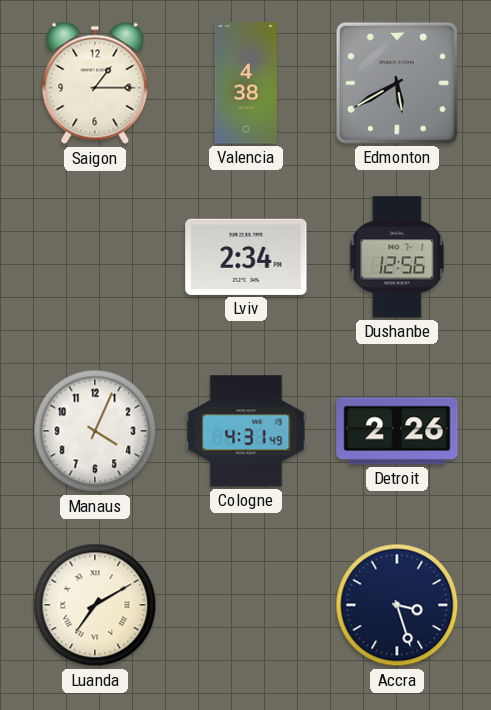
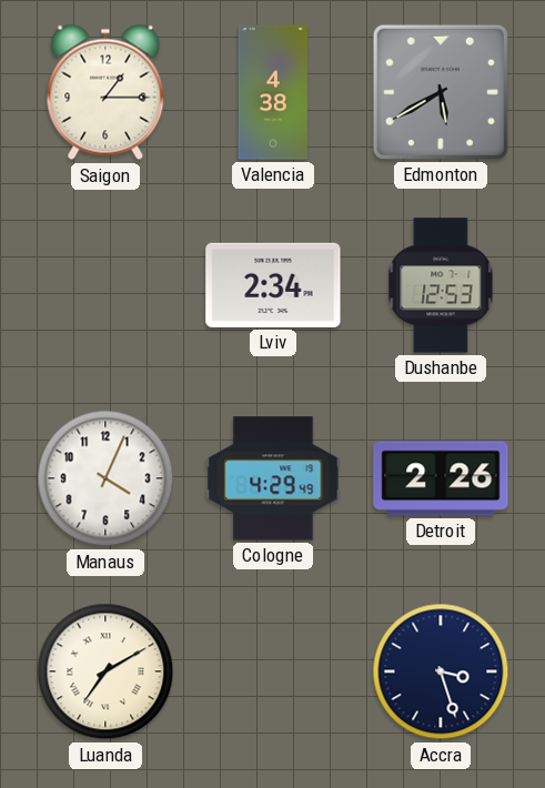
Dushanbe: 12:56 -> 12:53 (441, 285)
Cologne: 4:31 -> 4:29 (273, 478)
